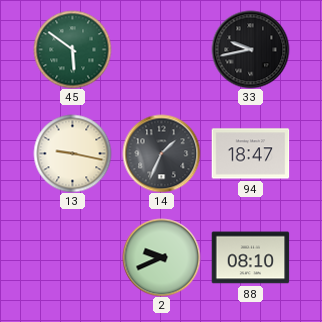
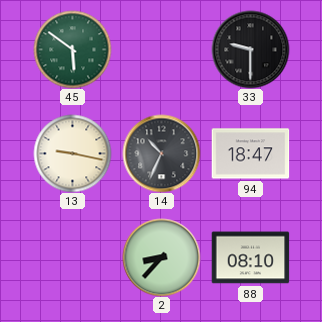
33: 9:43 -> 9:30 (250, 49)
14: 1:34 -> 10:34 (161, 153)
2: 9:41 -> 8:37 (161, 257)
